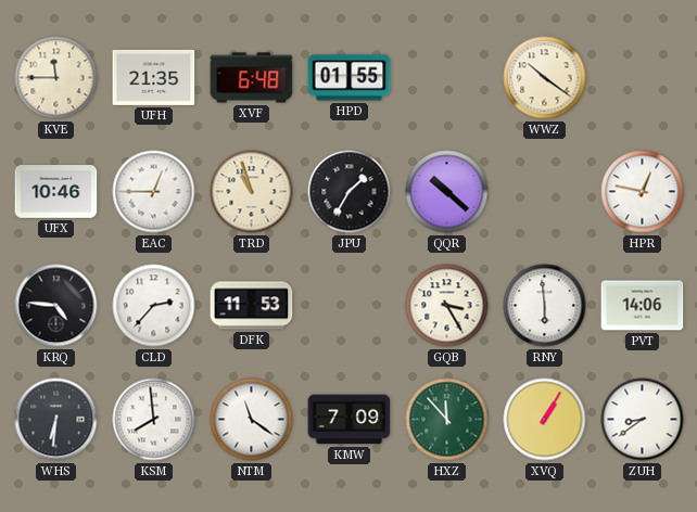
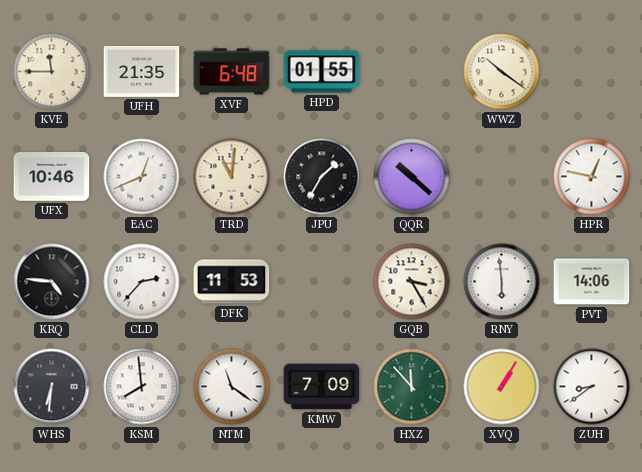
EAC: 12:45 -> 12:41 (142, 177)
TRD: 10:57 -> 11:01 (232, 177)
